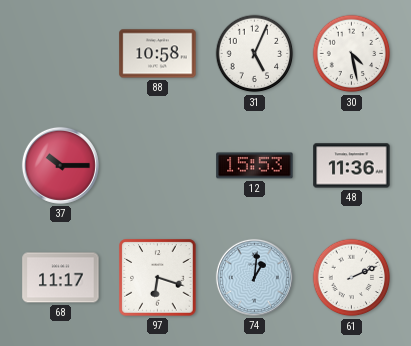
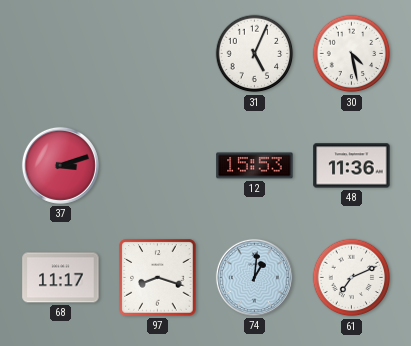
88: 10:58 -> none (158, 54)
37: 10:15 -> 3:12 (60, 165)
97: 6:18 -> 8:18 (158, 278)
61: 2:11 -> 7:11 (352, 278)
